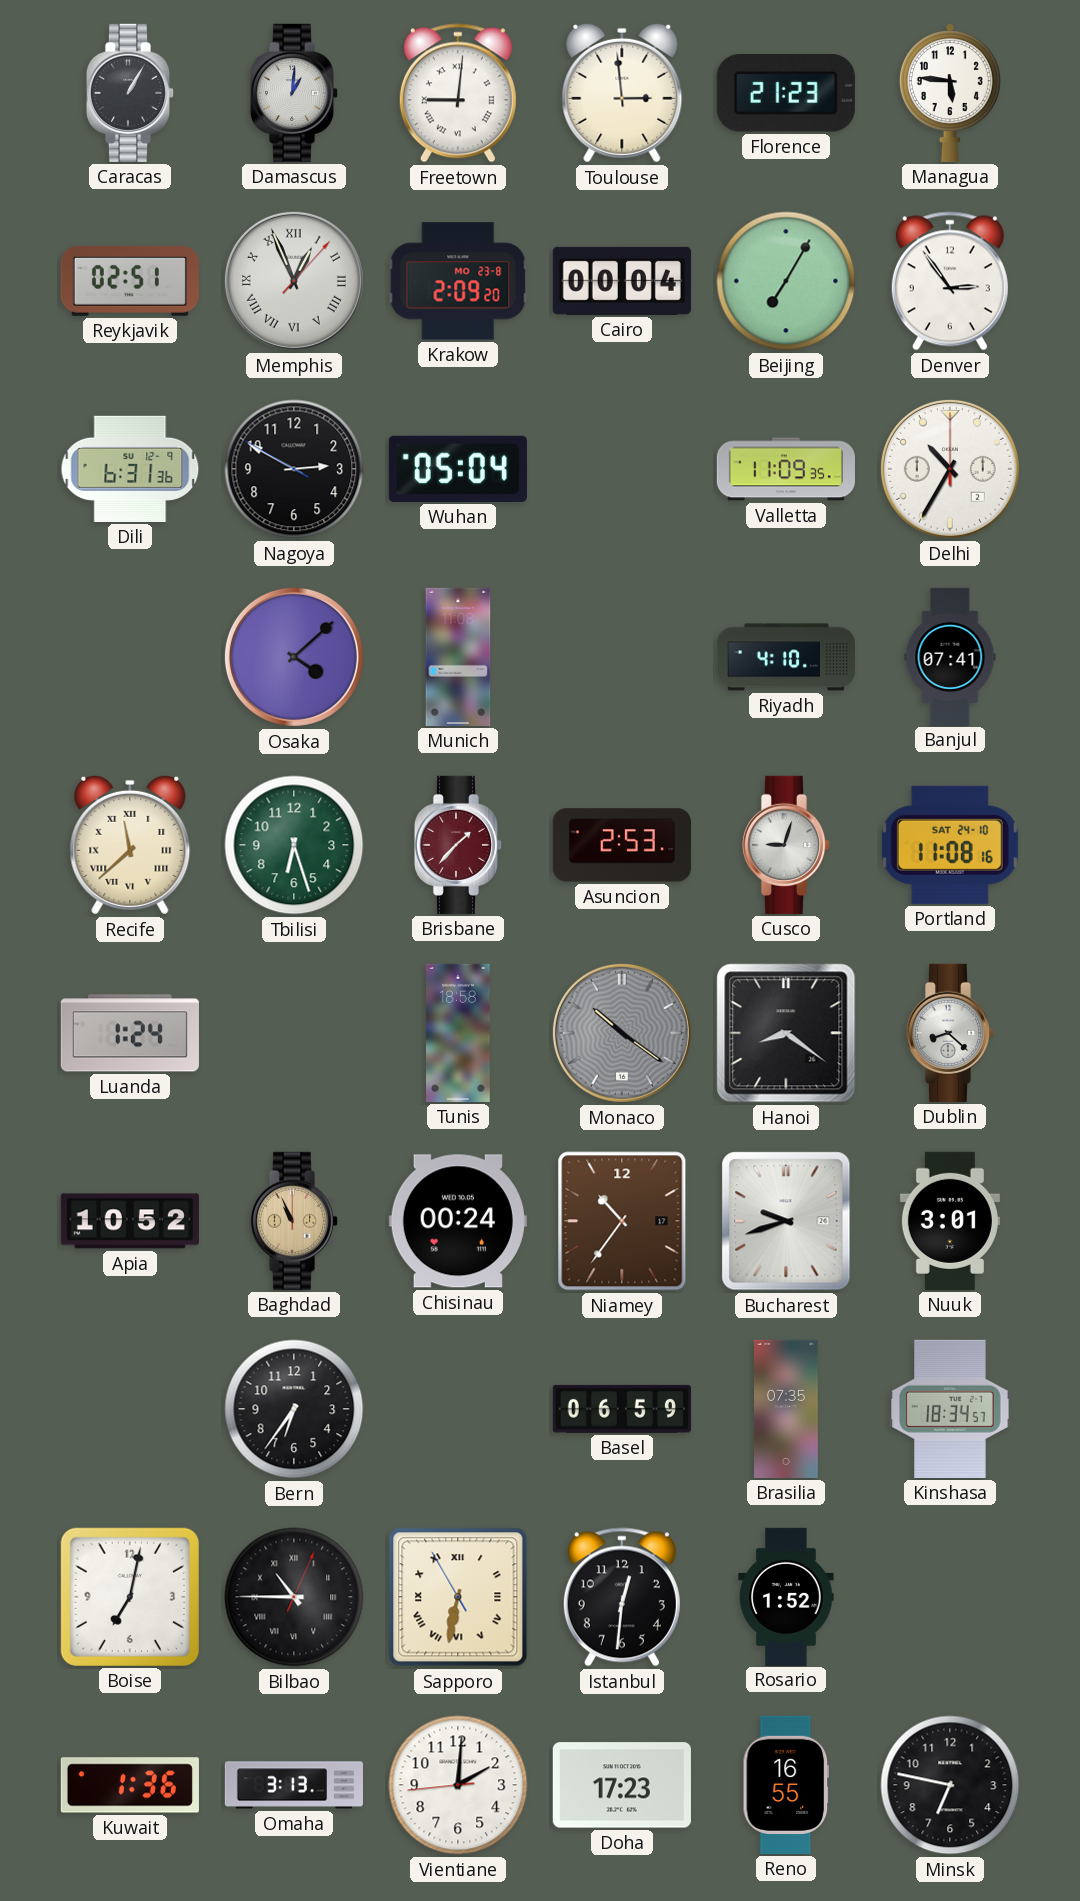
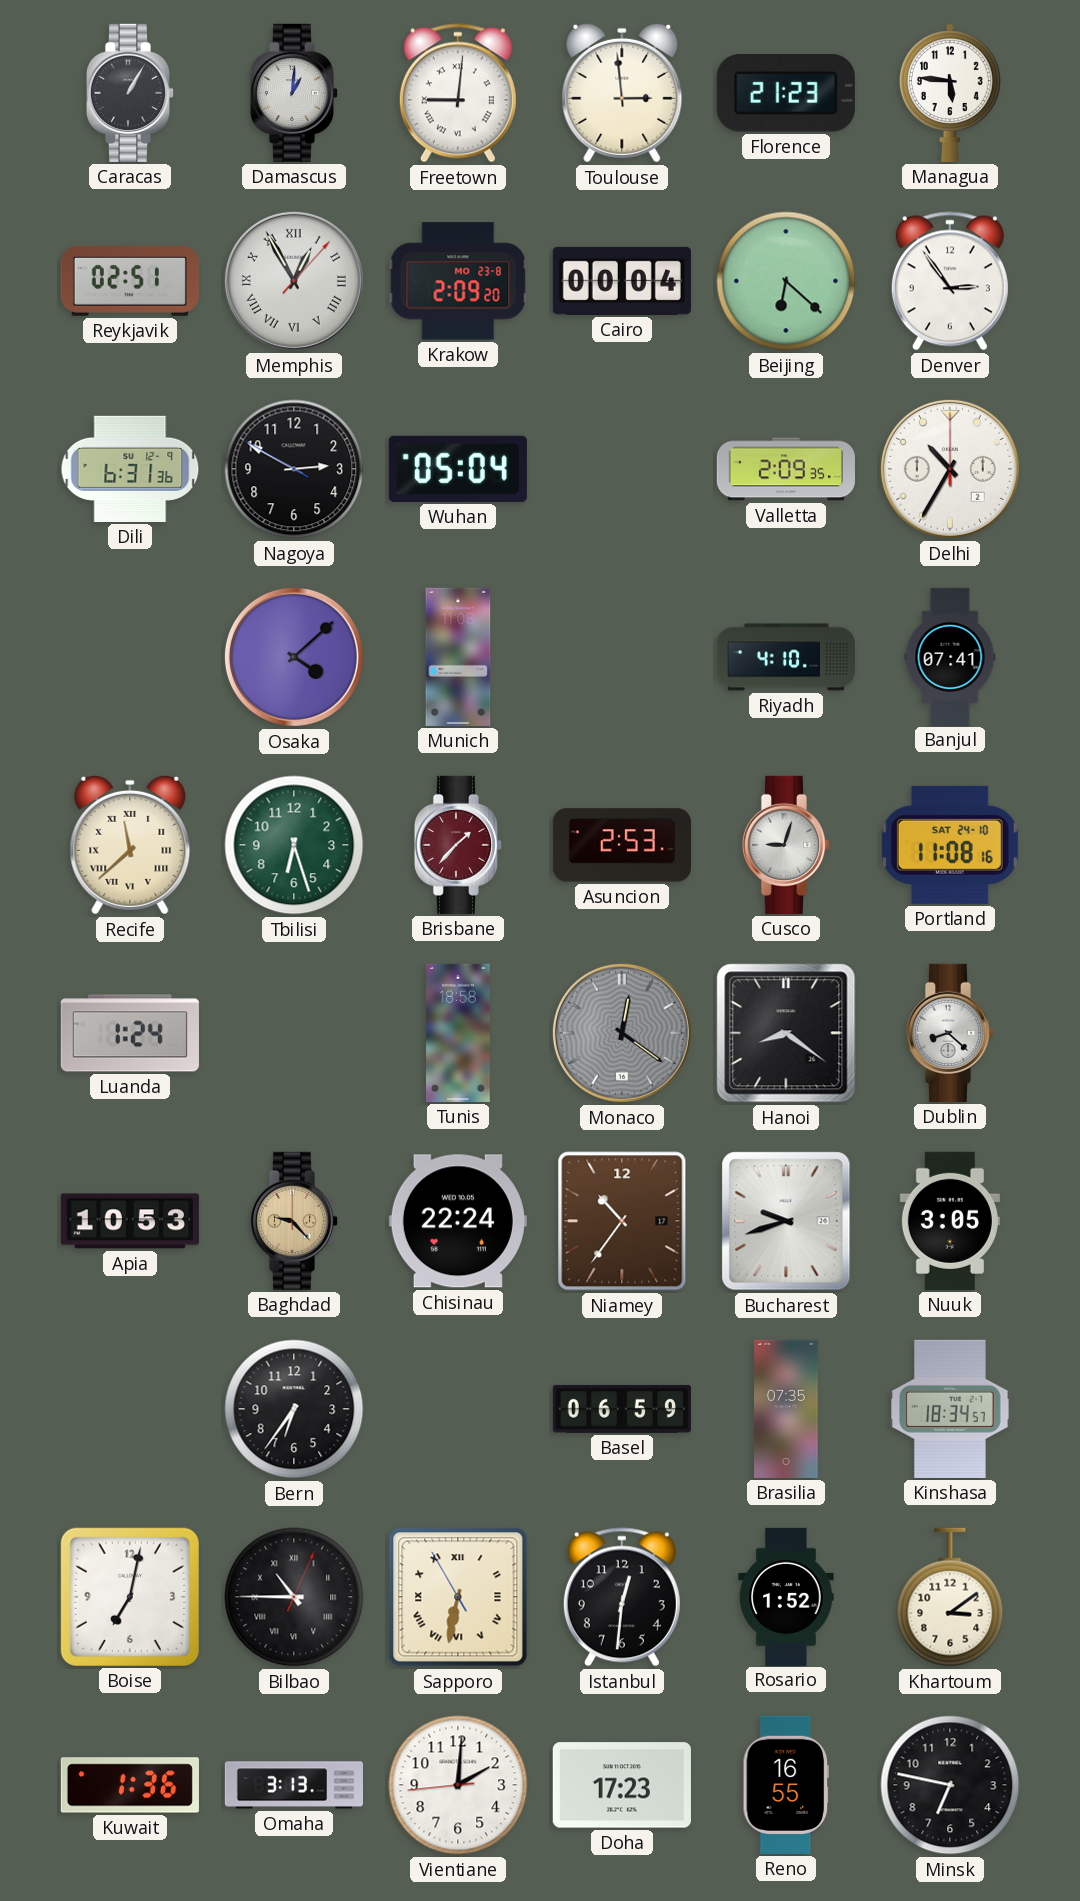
Memphis: 12:56 -> 12:55 (294, 281)
Beijing: 7:05 -> 6:22 (786, 281)
Valletta: 11:09 -> 2:09 (786, 469)
Monaco: 10:21 -> 12:21 (622, 1033)
Apia: 10:52 -> 10:53 (130, 1221)
Baghdad: 10:56 -> 9:23 (294, 1221)
Chisinau: 00:24 -> 22:24 (458, 1221)
Nuuk: 3:01 -> 3:05 (950, 1221)
Khartoum: none -> 3:09 (950, 1597)
